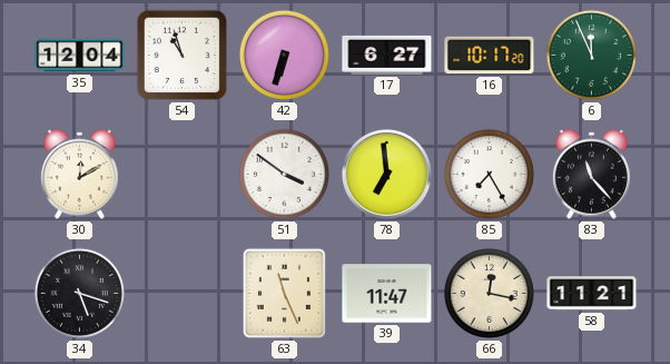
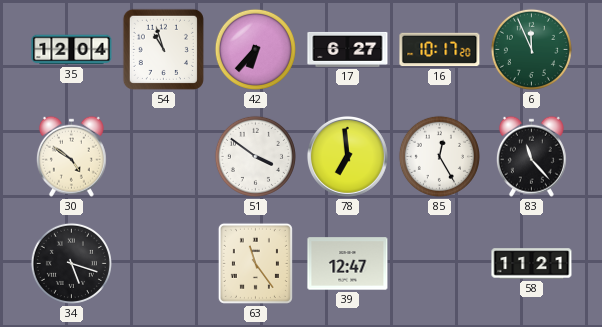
42: 6:33 -> 6:37 (255, 49)
30: 12:10 -> 4:51 (71, 156)
85: 7:25 -> 12:25 (439, 156)
63: 11:26 -> 11:24 (255, 263)
39: 11:47 -> 12:47 (348, 264)
66: 12:17 -> none (489, 293)
